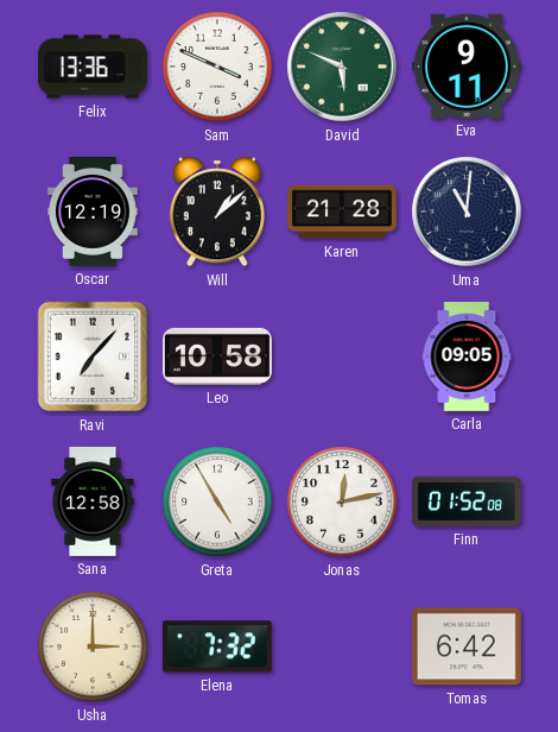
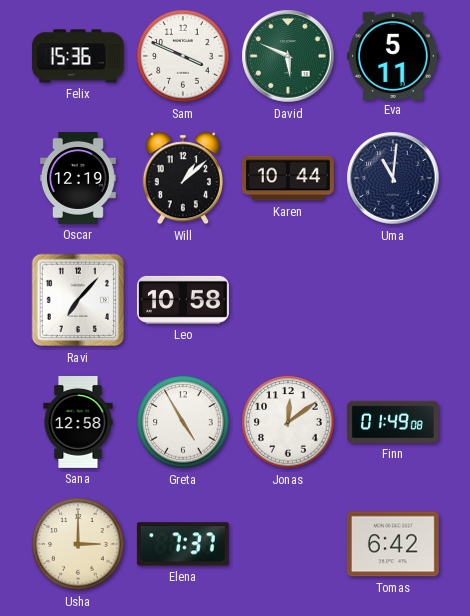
Felix: 13:36 -> 15:36 (79, 56)
Eva: 9:11 -> 5:11 (393, 55)
Karen: 21:28 -> 10:44 (288, 178)
Carla: 09:05 -> none (467, 358)
Jonas: 12:13 -> 12:09 (288, 422)
Finn: 01:52 -> 01:49 (393, 422)
Elena: 7:32 -> 7:37 (183, 544)
